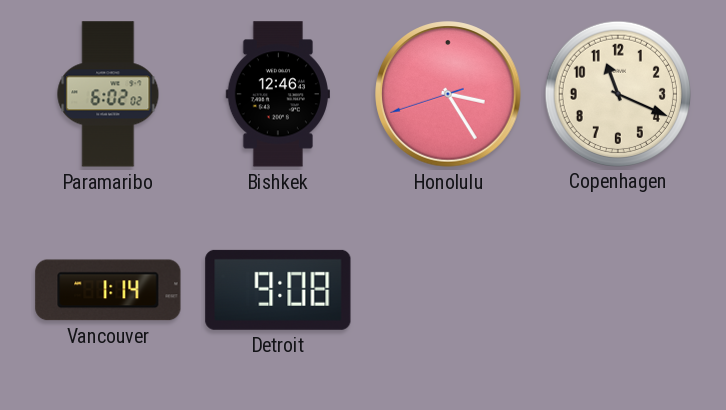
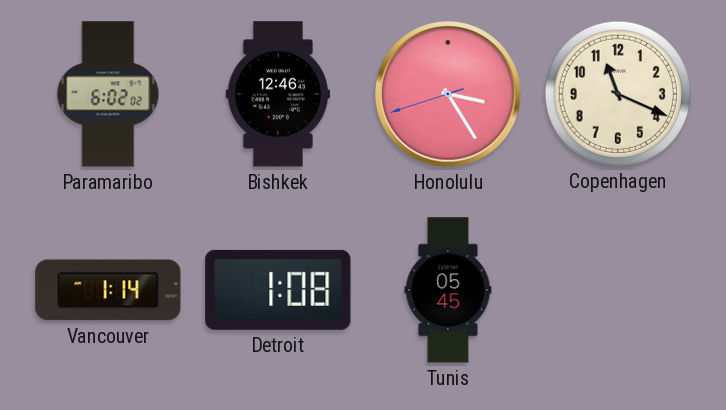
Detroit: 9:08 -> 1:08 (278, 290)
Tunis: none -> 05:45 (448, 290)
